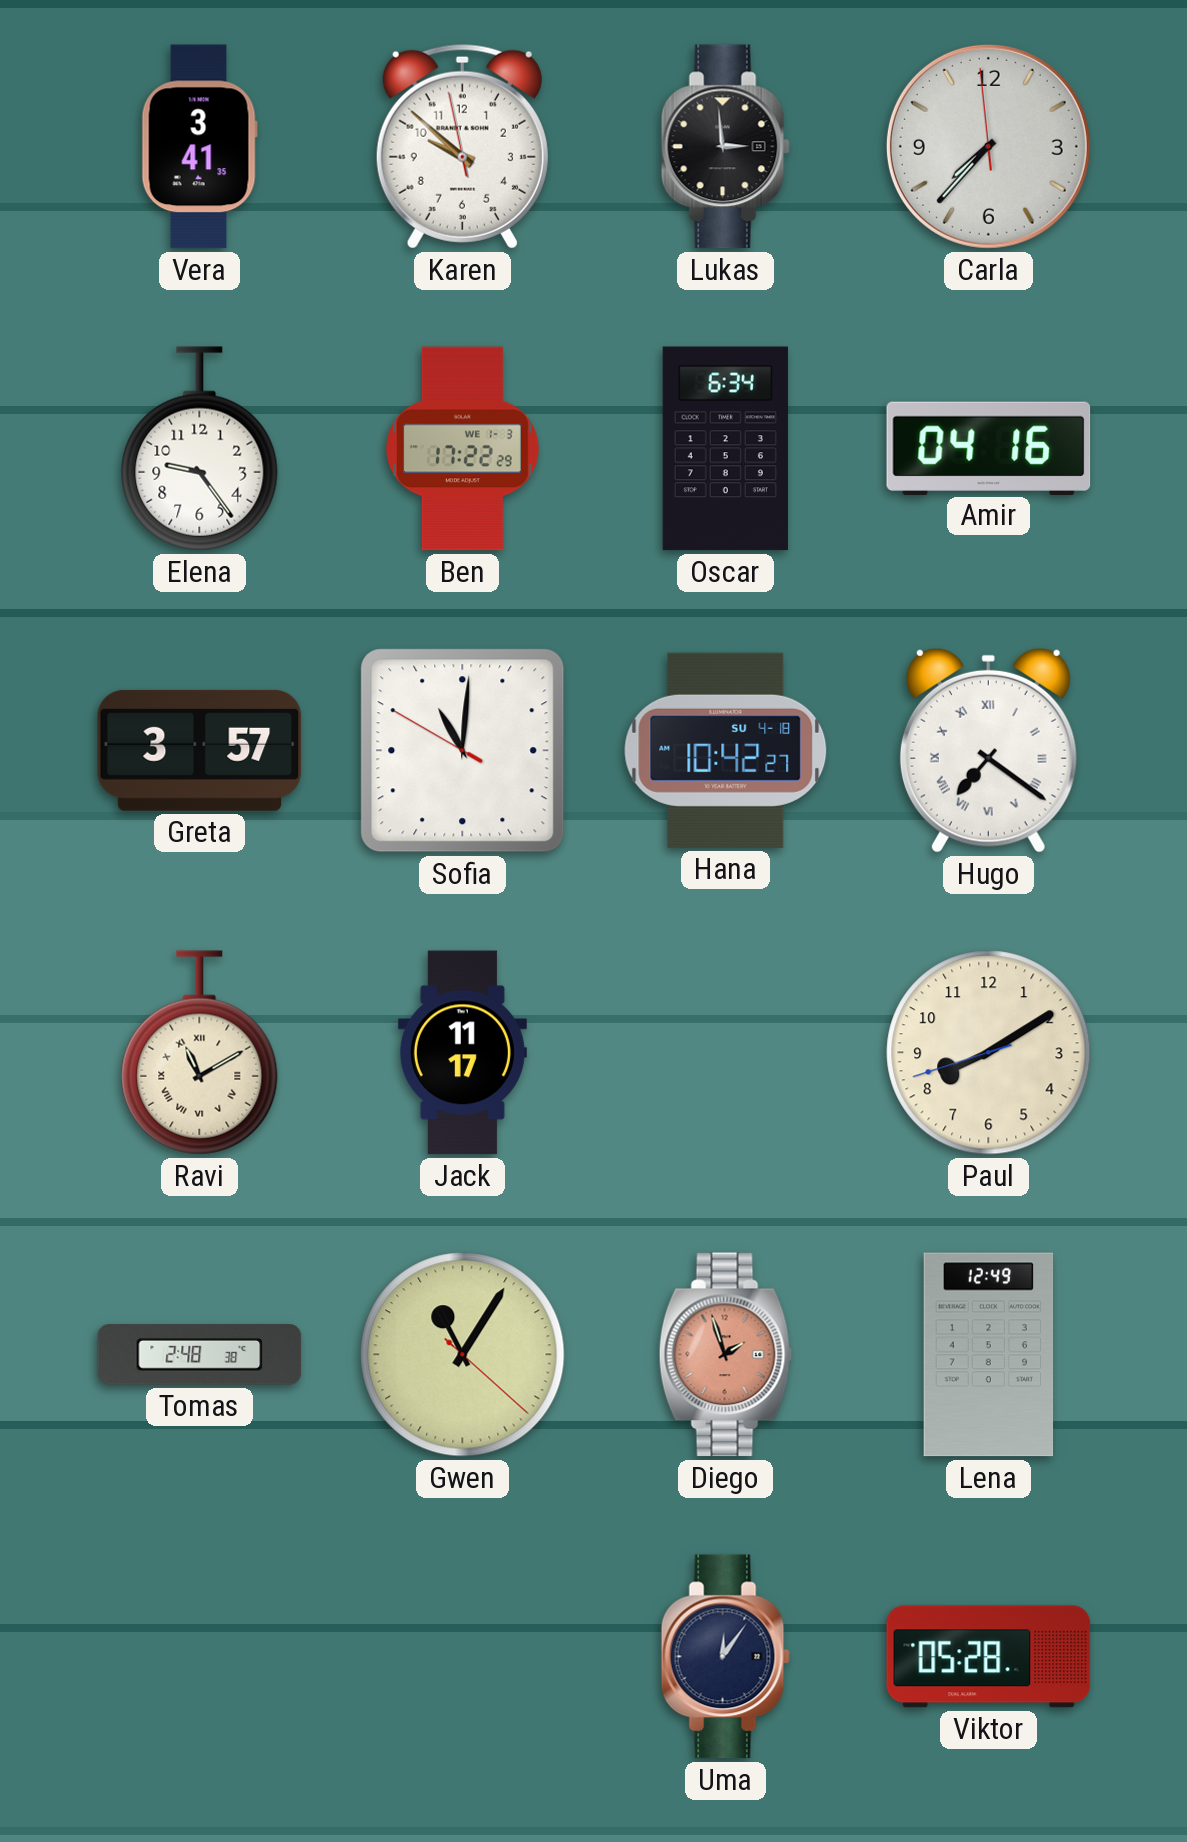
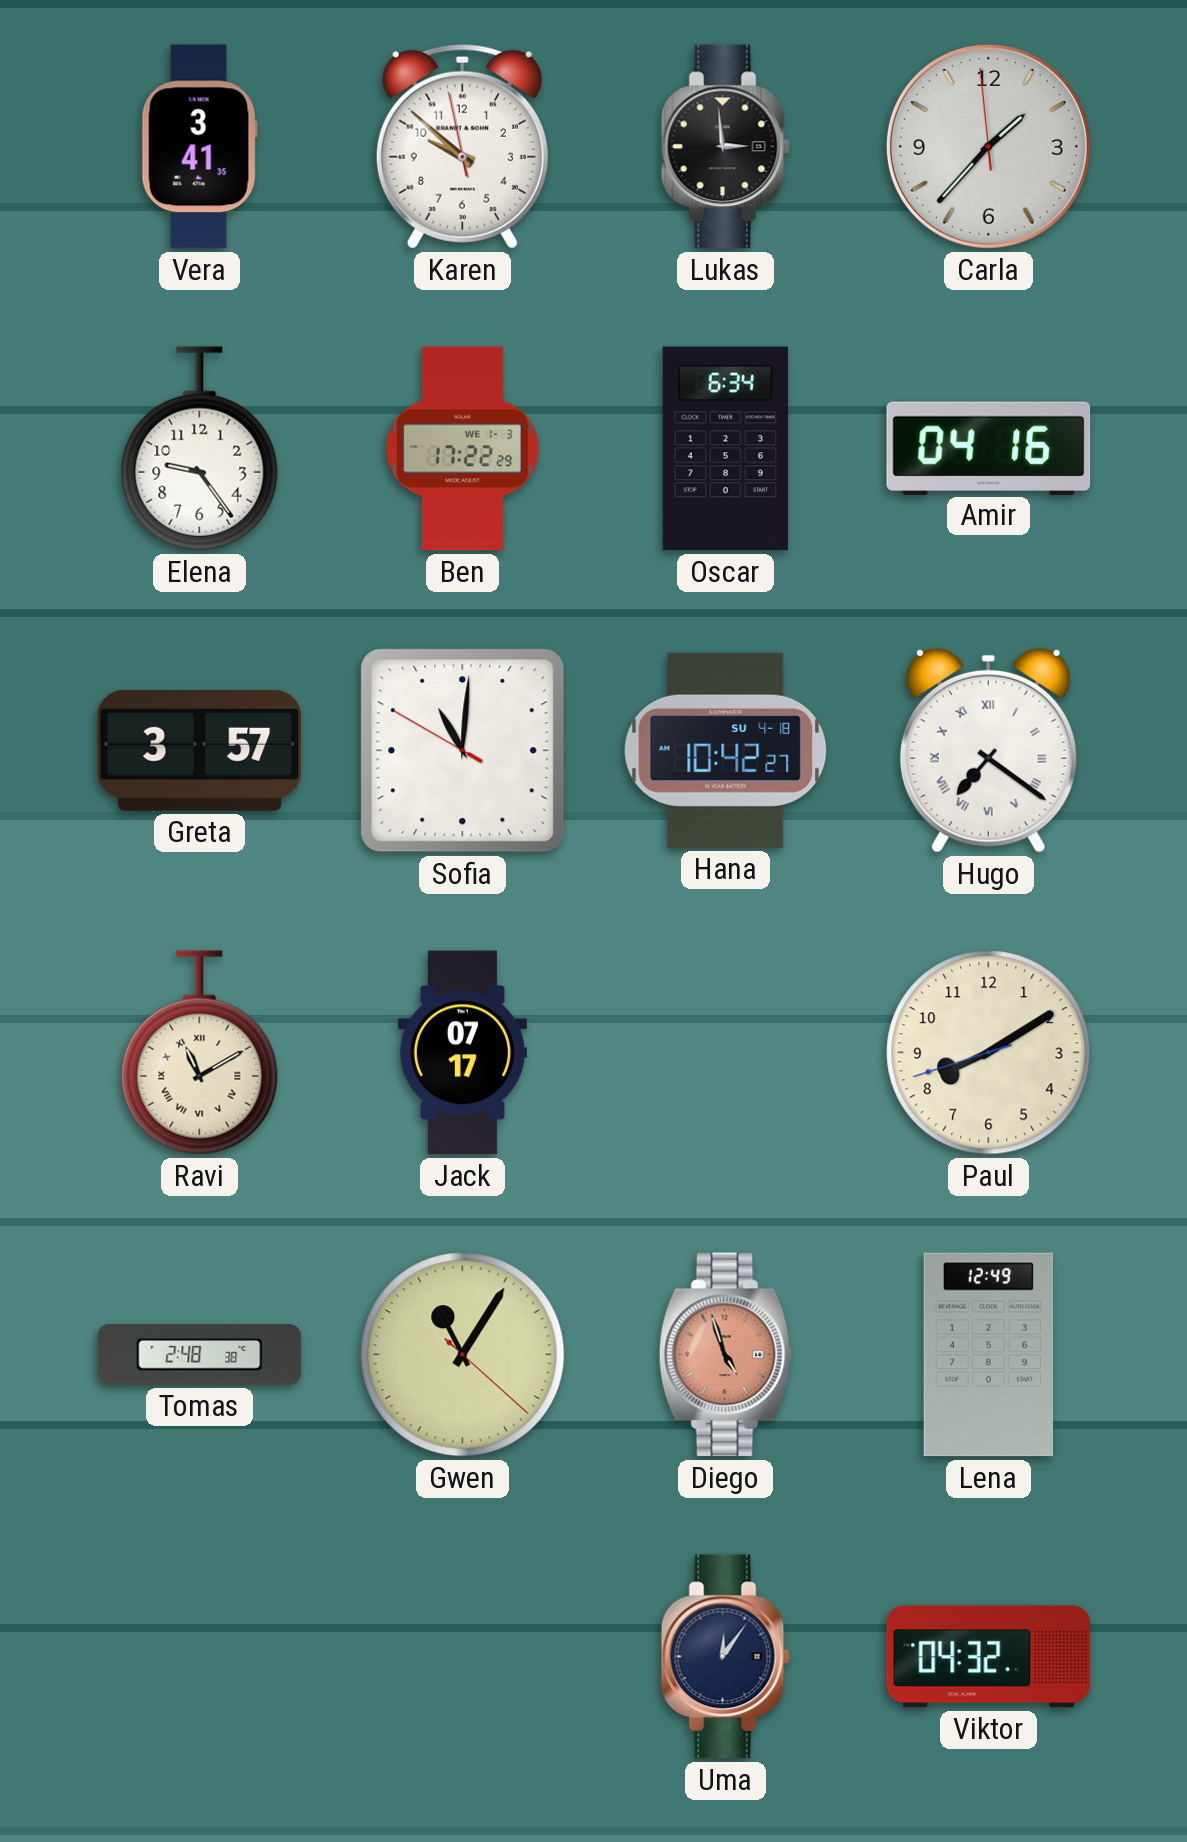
Carla: 7:36 -> 1:36 (988, 146)
Jack: 11:17 -> 07:17 (462, 1053)
Diego: 1:57 -> 4:57 (725, 1355)
Viktor: 05:28 -> 04:32 (989, 1657)
